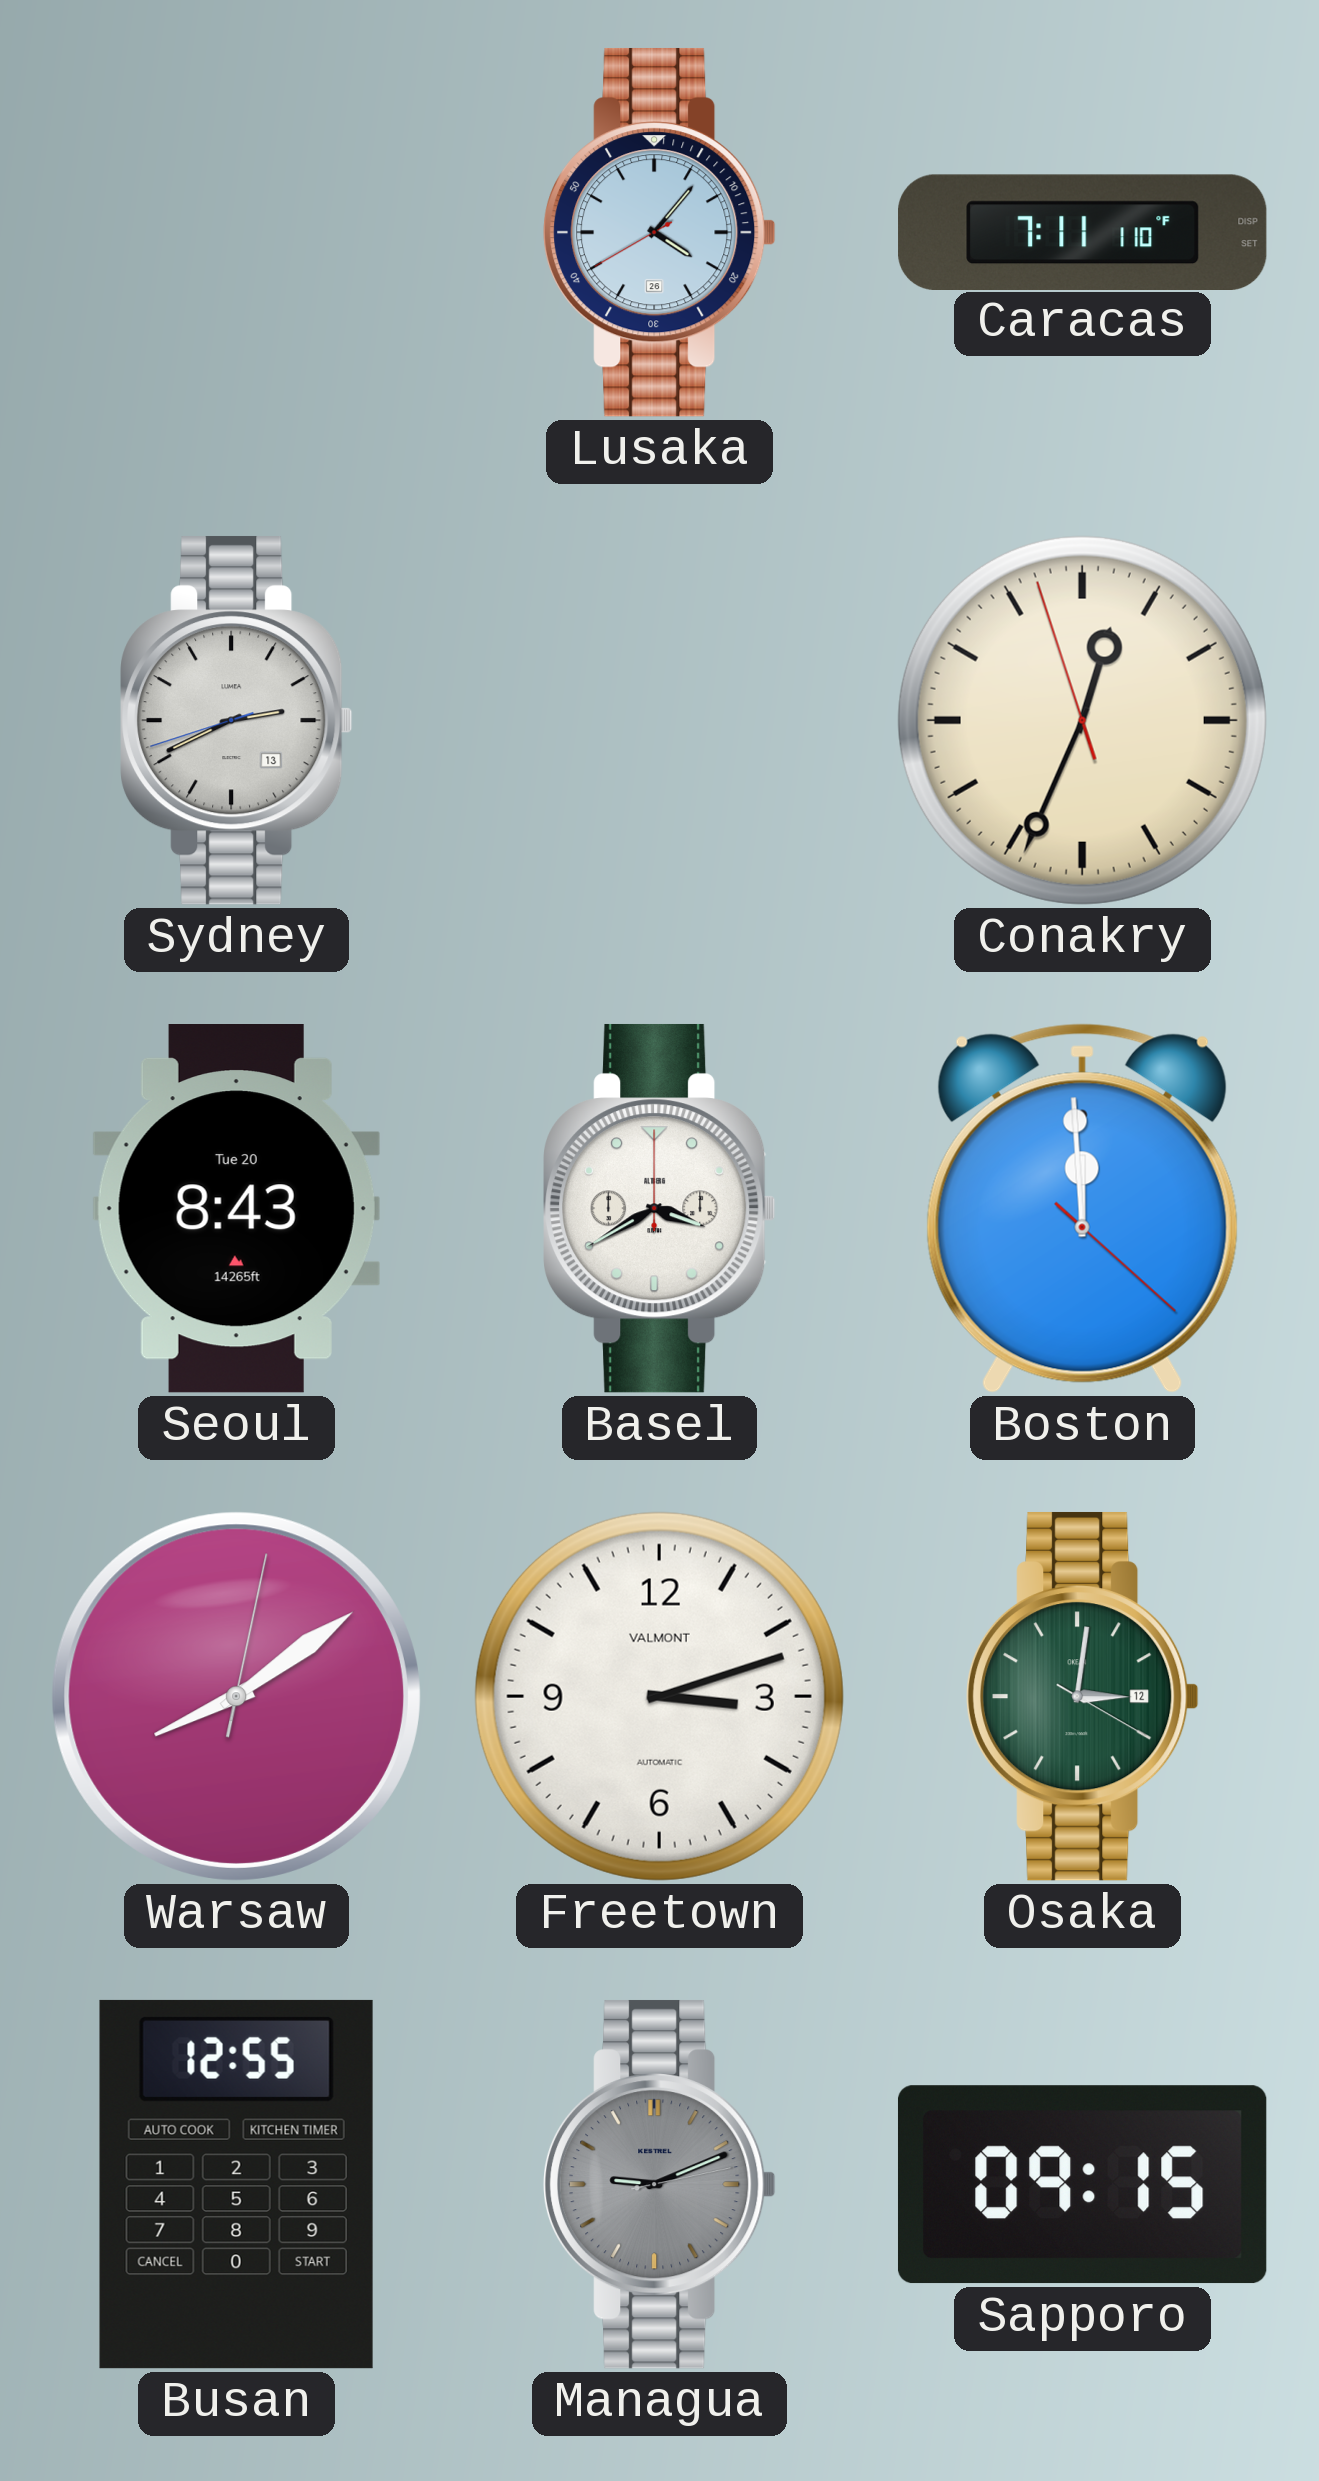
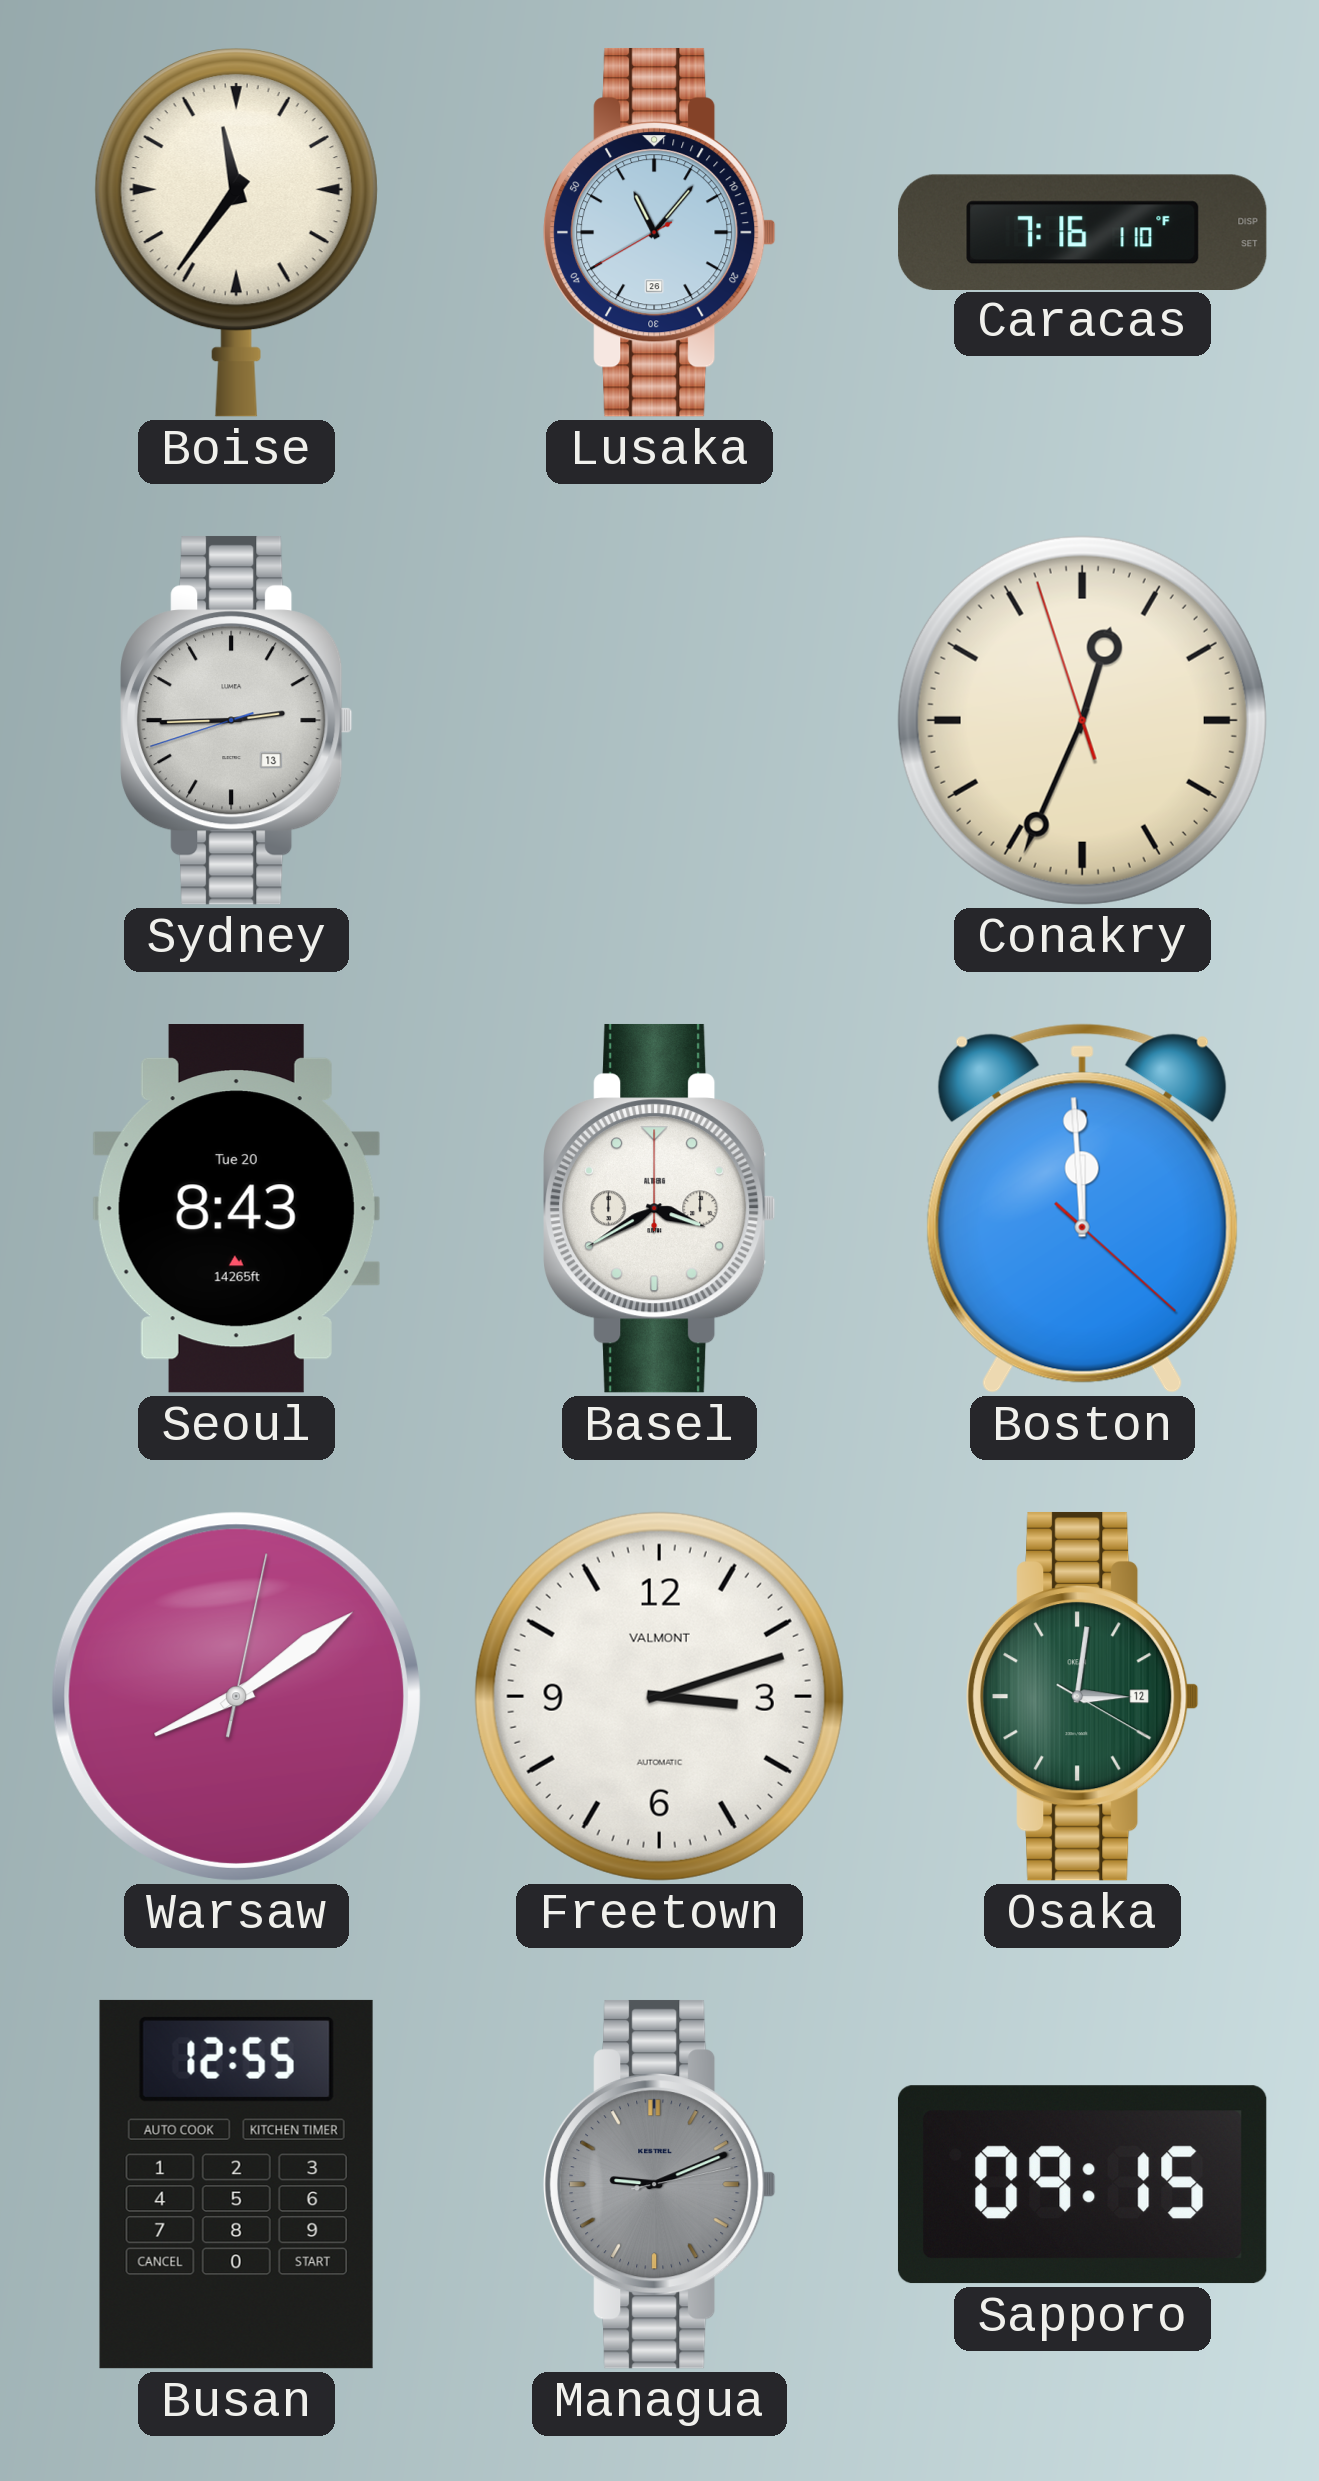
Boise: none -> 11:36 (236, 232)
Lusaka: 4:06 -> 11:06 (660, 232)
Caracas: 7:11 -> 7:16 (1083, 232)
Sydney: 2:40 -> 2:44 (237, 720)
